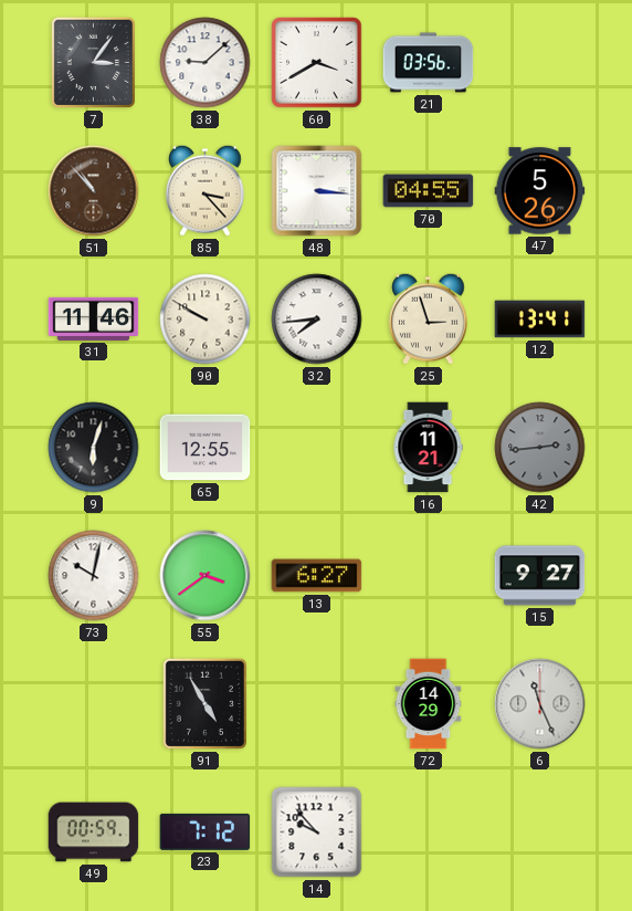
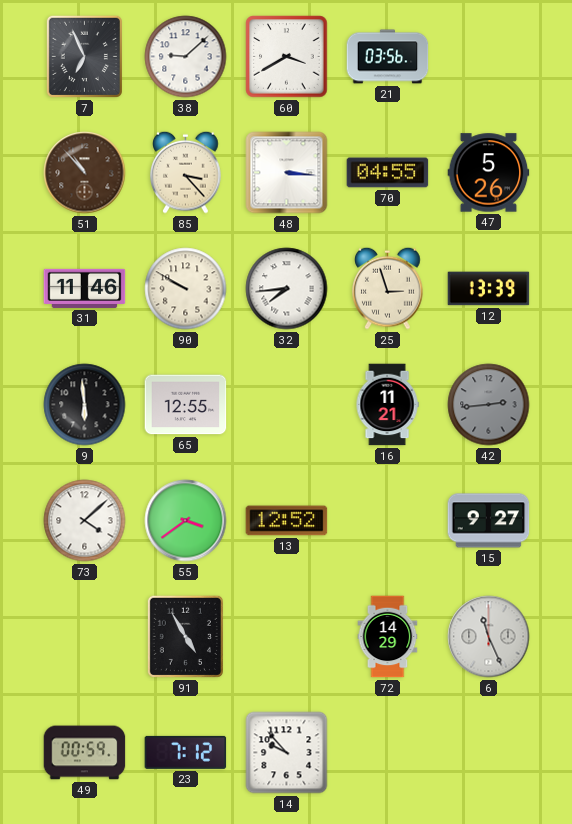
7: 3:06 -> 6:56 (84, 56)
12: 13:41 -> 13:39 (489, 289)
9: 6:03 -> 5:59 (85, 405)
73: 10:02 -> 4:08 (85, 521)
13: 6:27 -> 12:52 (287, 521)
